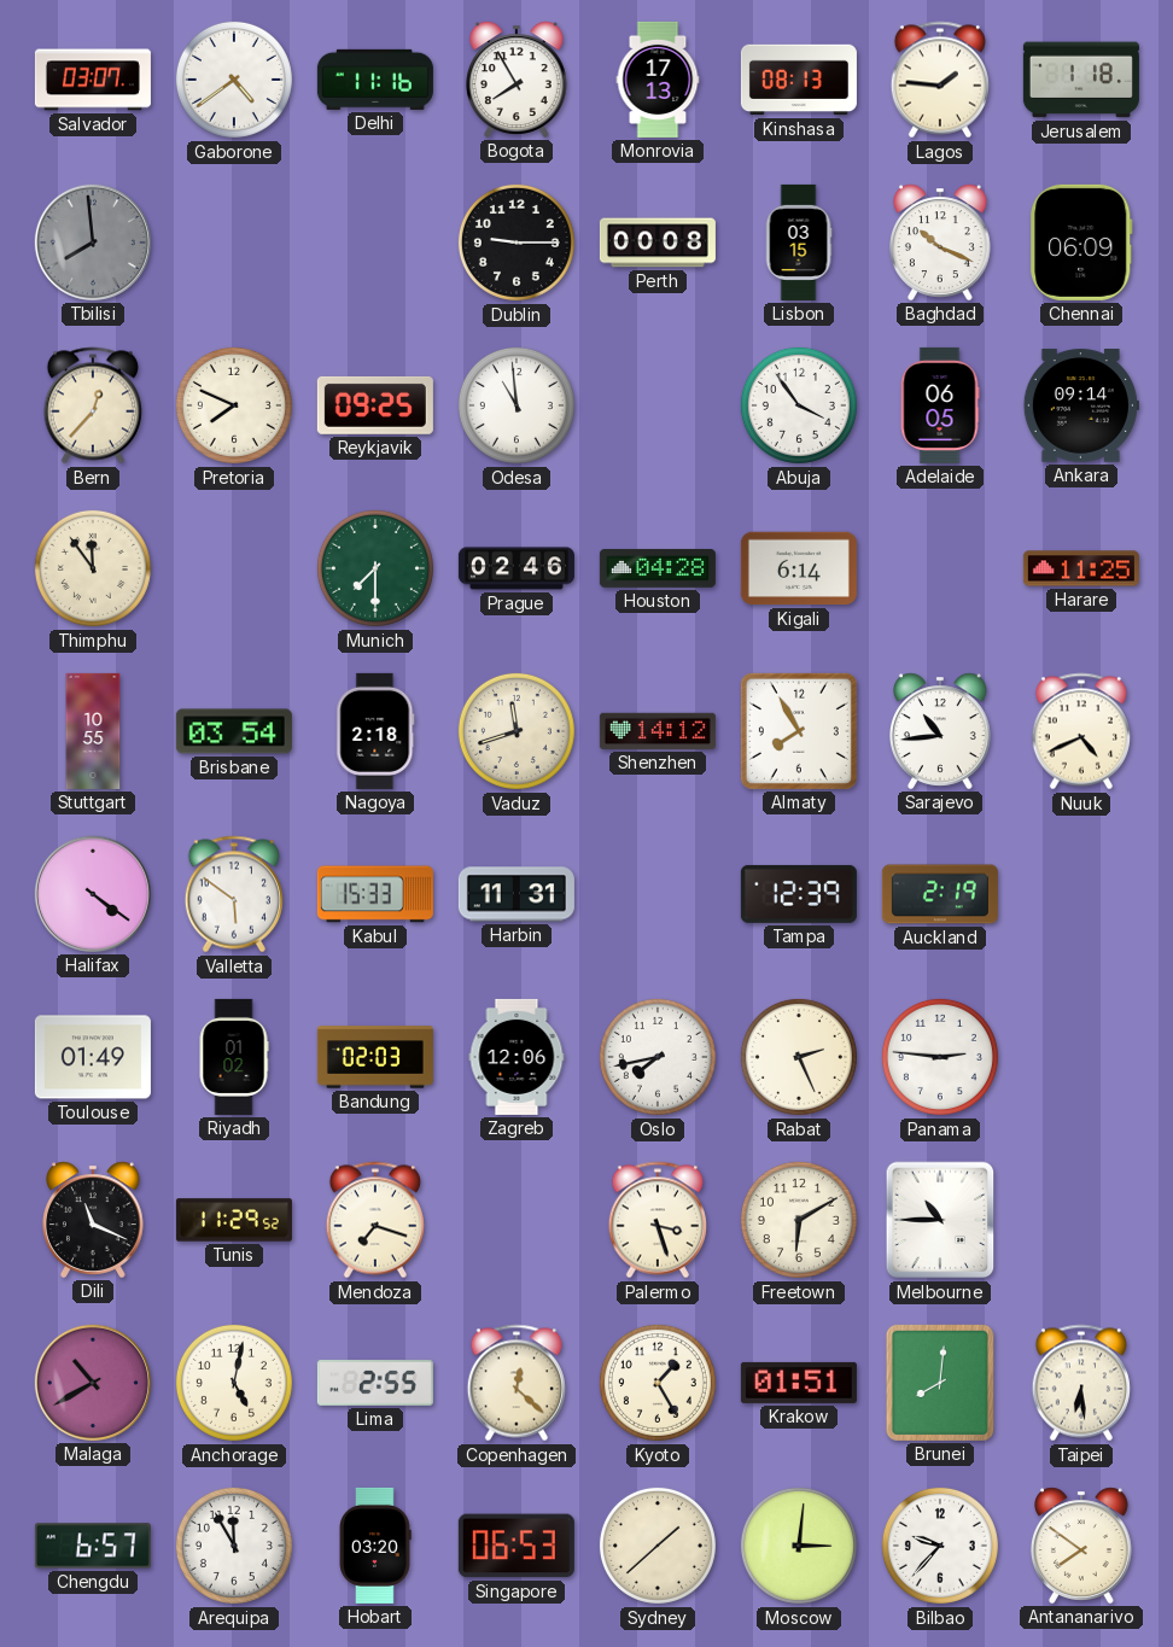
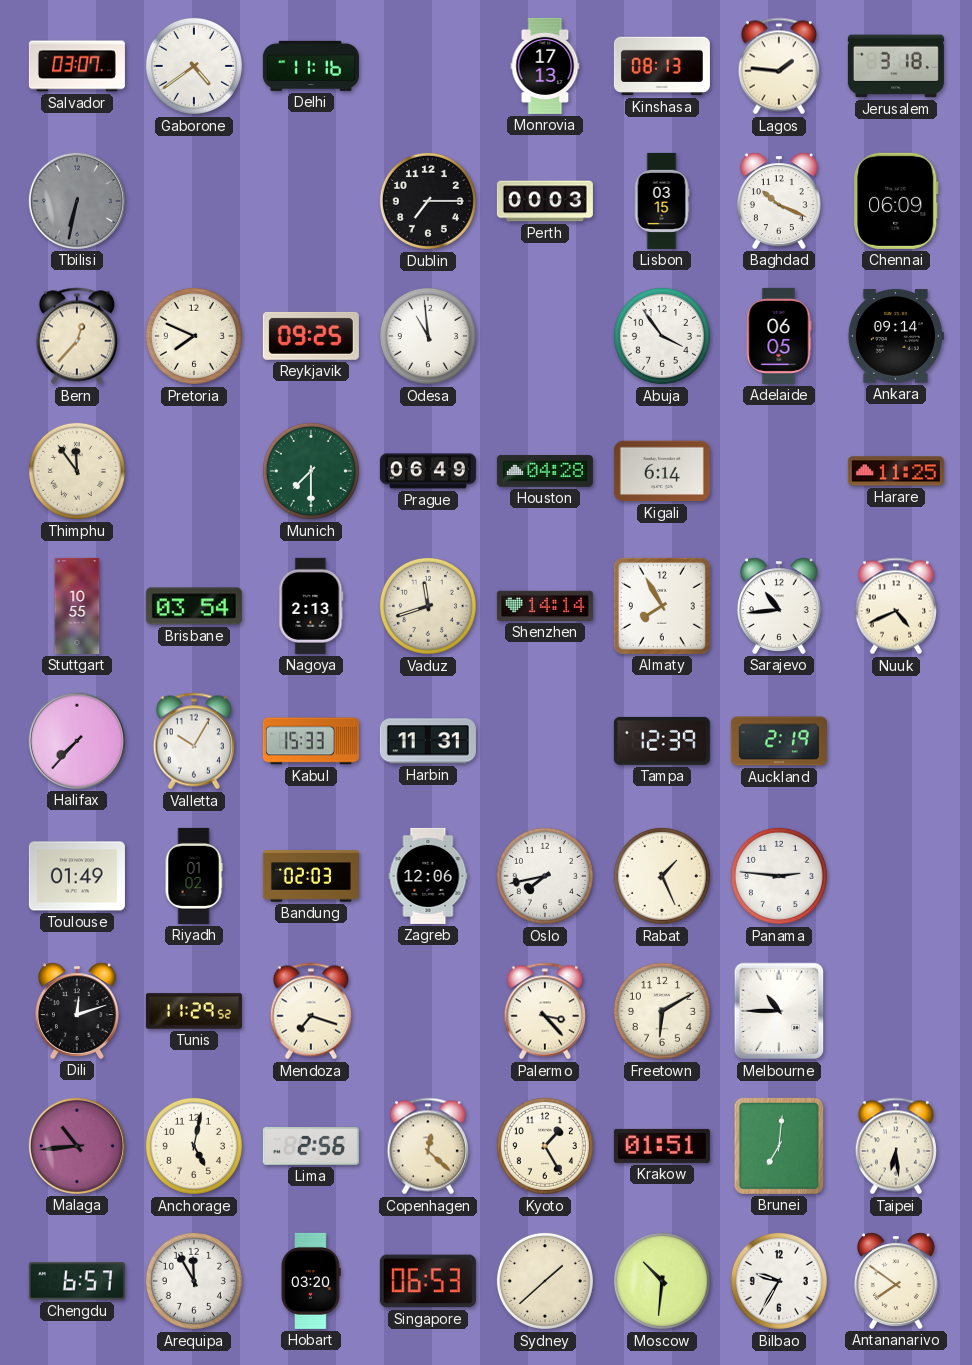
Bogota: 7:55 -> none (517, 80)
Jerusalem: 1:18 -> 3:18 (896, 66)
Tbilisi: 7:59 -> 6:32 (77, 201)
Dublin: 9:15 -> 7:15 (428, 201)
Perth: 00:08 -> 00:03 (545, 201)
Prague: 02:46 -> 06:49 (428, 471)
Nagoya: 2:18 -> 2:13 (311, 606)
Shenzhen: 14:12 -> 14:14 (545, 606)
Halifax: 4:21 -> 7:37 (77, 741)
Valletta: 5:51 -> 10:05 (194, 741)
Rabat: 2:26 -> 1:26 (662, 876)
Dili: 11:19 -> 12:12 (77, 1011)
Palermo: 3:27 -> 3:23 (545, 1011)
Malaga: 10:40 -> 10:44 (77, 1146)
Lima: 2:55 -> 2:56 (311, 1146)
Brunei: 8:01 -> 7:01 (779, 1146)
Moscow: 3:01 -> 10:31 (662, 1281)
Bilbao: 9:37 -> 9:35 (779, 1281)
